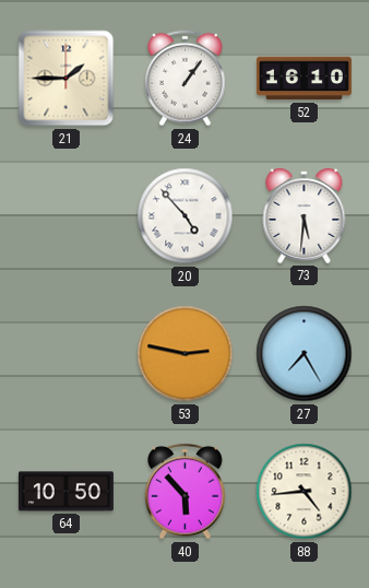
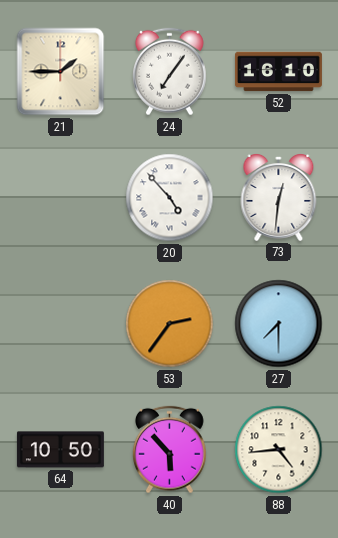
24: 1:06 -> 7:06 (170, 72)
73: 5:31 -> 12:31 (279, 198)
53: 2:47 -> 2:36 (170, 324)
27: 7:25 -> 7:30 (279, 324)
